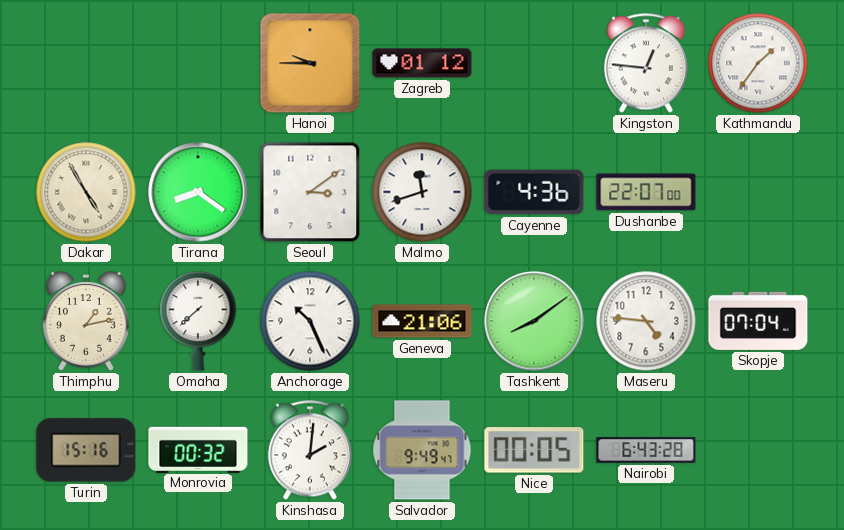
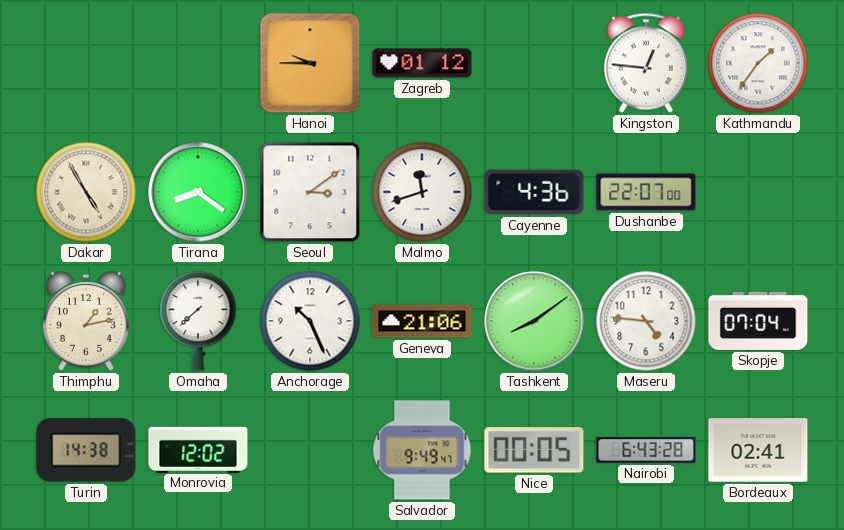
Turin: 15:16 -> 14:38 (86, 450)
Monrovia: 00:32 -> 12:02 (198, 449)
Kinshasa: 2:01 -> none (310, 450)
Bordeaux: none -> 02:41 (758, 450)
